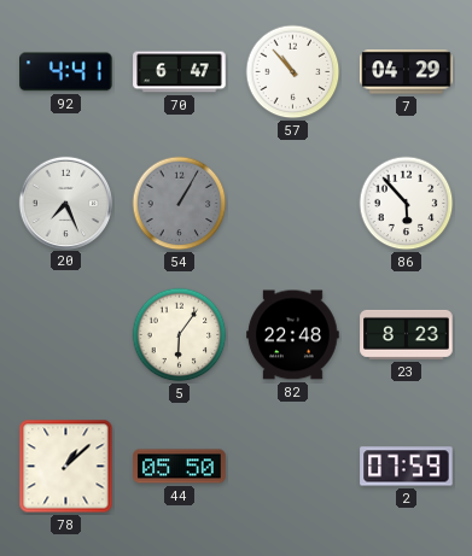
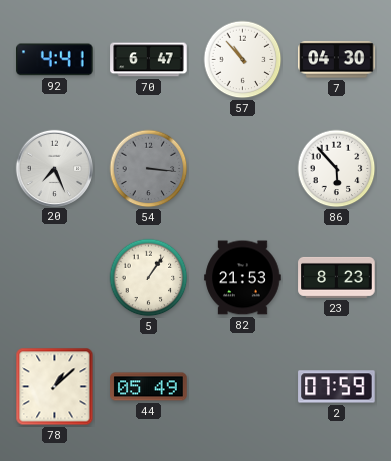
7: 04:29 -> 04:30 (337, 60)
54: 1:05 -> 3:16 (149, 169)
5: 6:06 -> 1:06 (149, 278)
82: 22:48 -> 21:53 (243, 278)
44: 05:50 -> 05:49 (149, 387)
